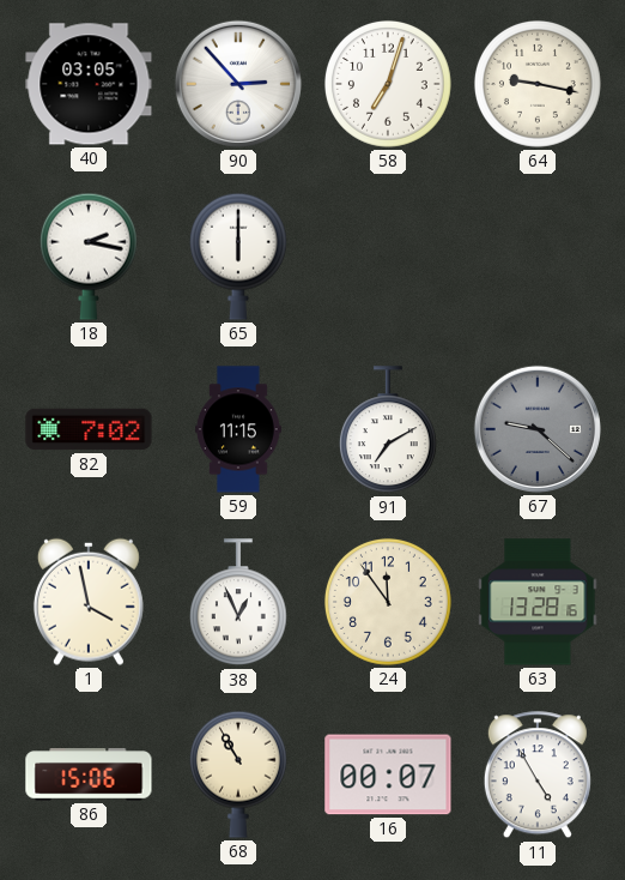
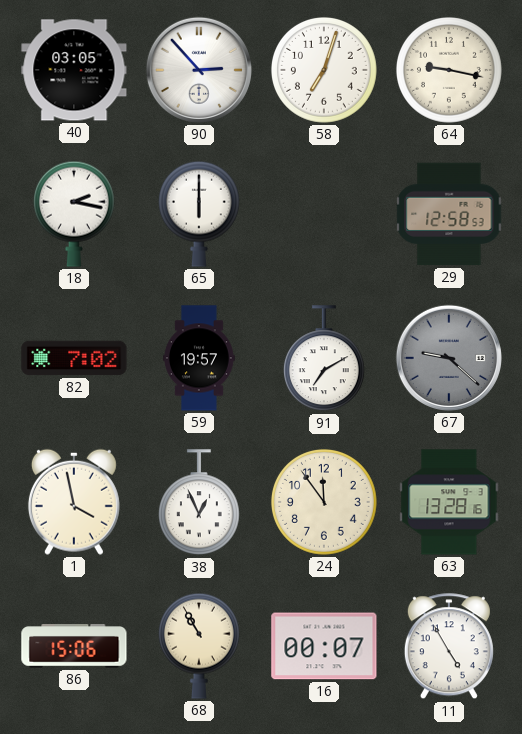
29: none -> 12:58 (449, 214)
59: 11:15 -> 19:57 (199, 358)
